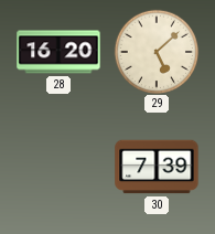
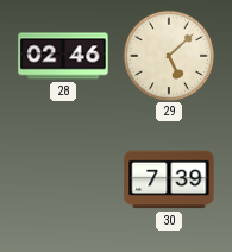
28: 16:20 -> 02:46 (63, 56)
